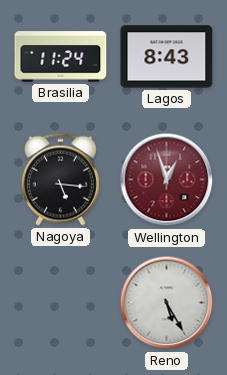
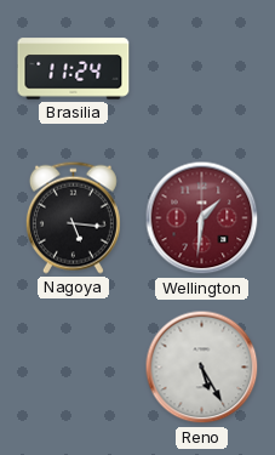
Lagos: 8:43 -> none (167, 57)
Wellington: 12:57 -> 1:31 (202, 218)
